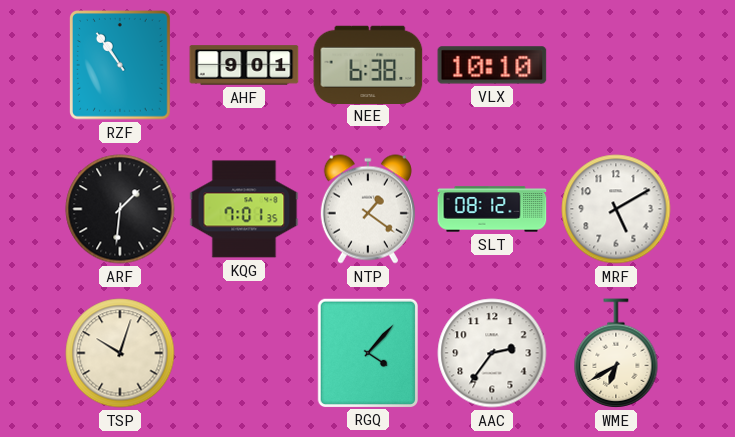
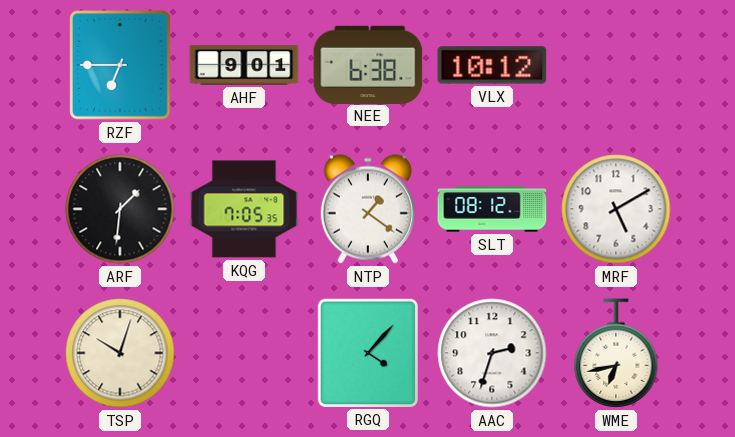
RZF: 10:54 -> 6:45 (121, 66)
VLX: 10:10 -> 10:12 (492, 65)
KQG: 7:01 -> 7:05 (244, 209)
AAC: 2:36 -> 2:33 (492, 353)
WME: 6:40 -> 6:43 (616, 353)
